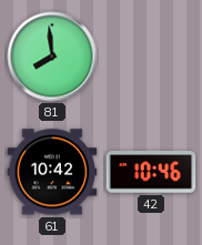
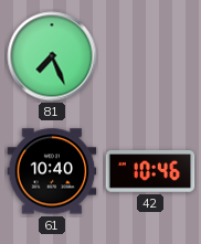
81: 7:59 -> 7:26 (52, 56)
61: 10:42 -> 10:40 (52, 171)
